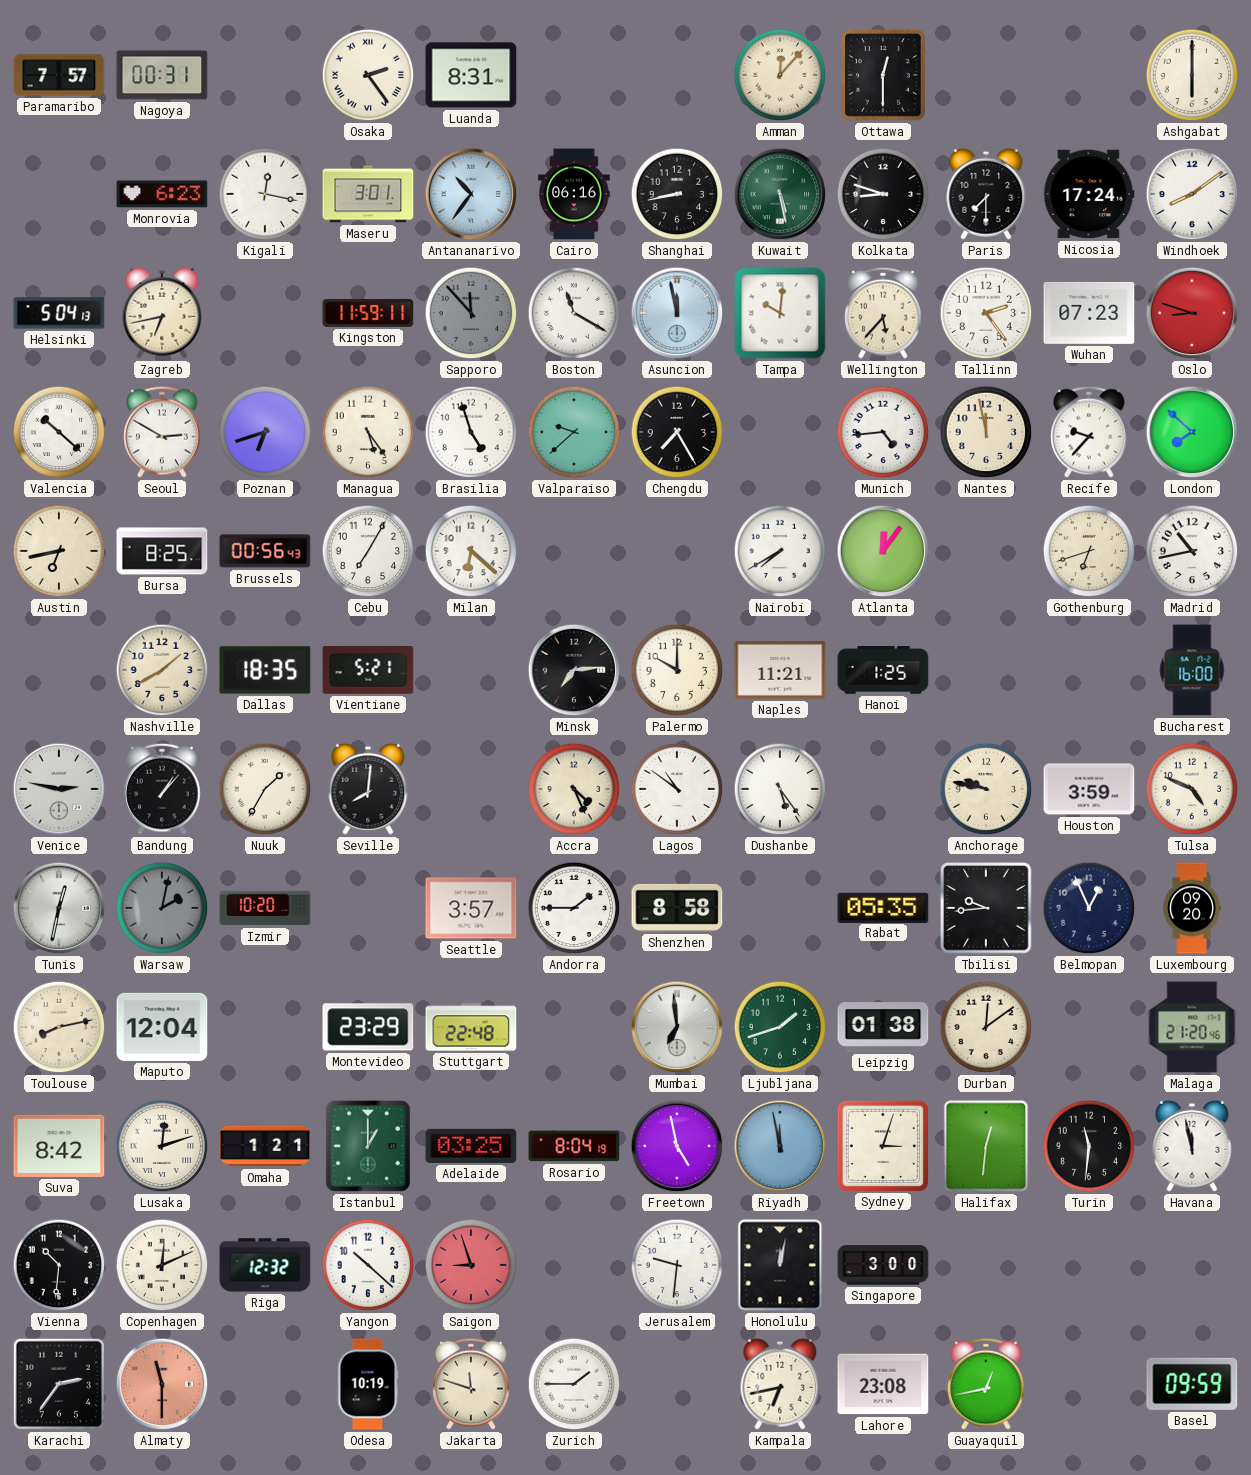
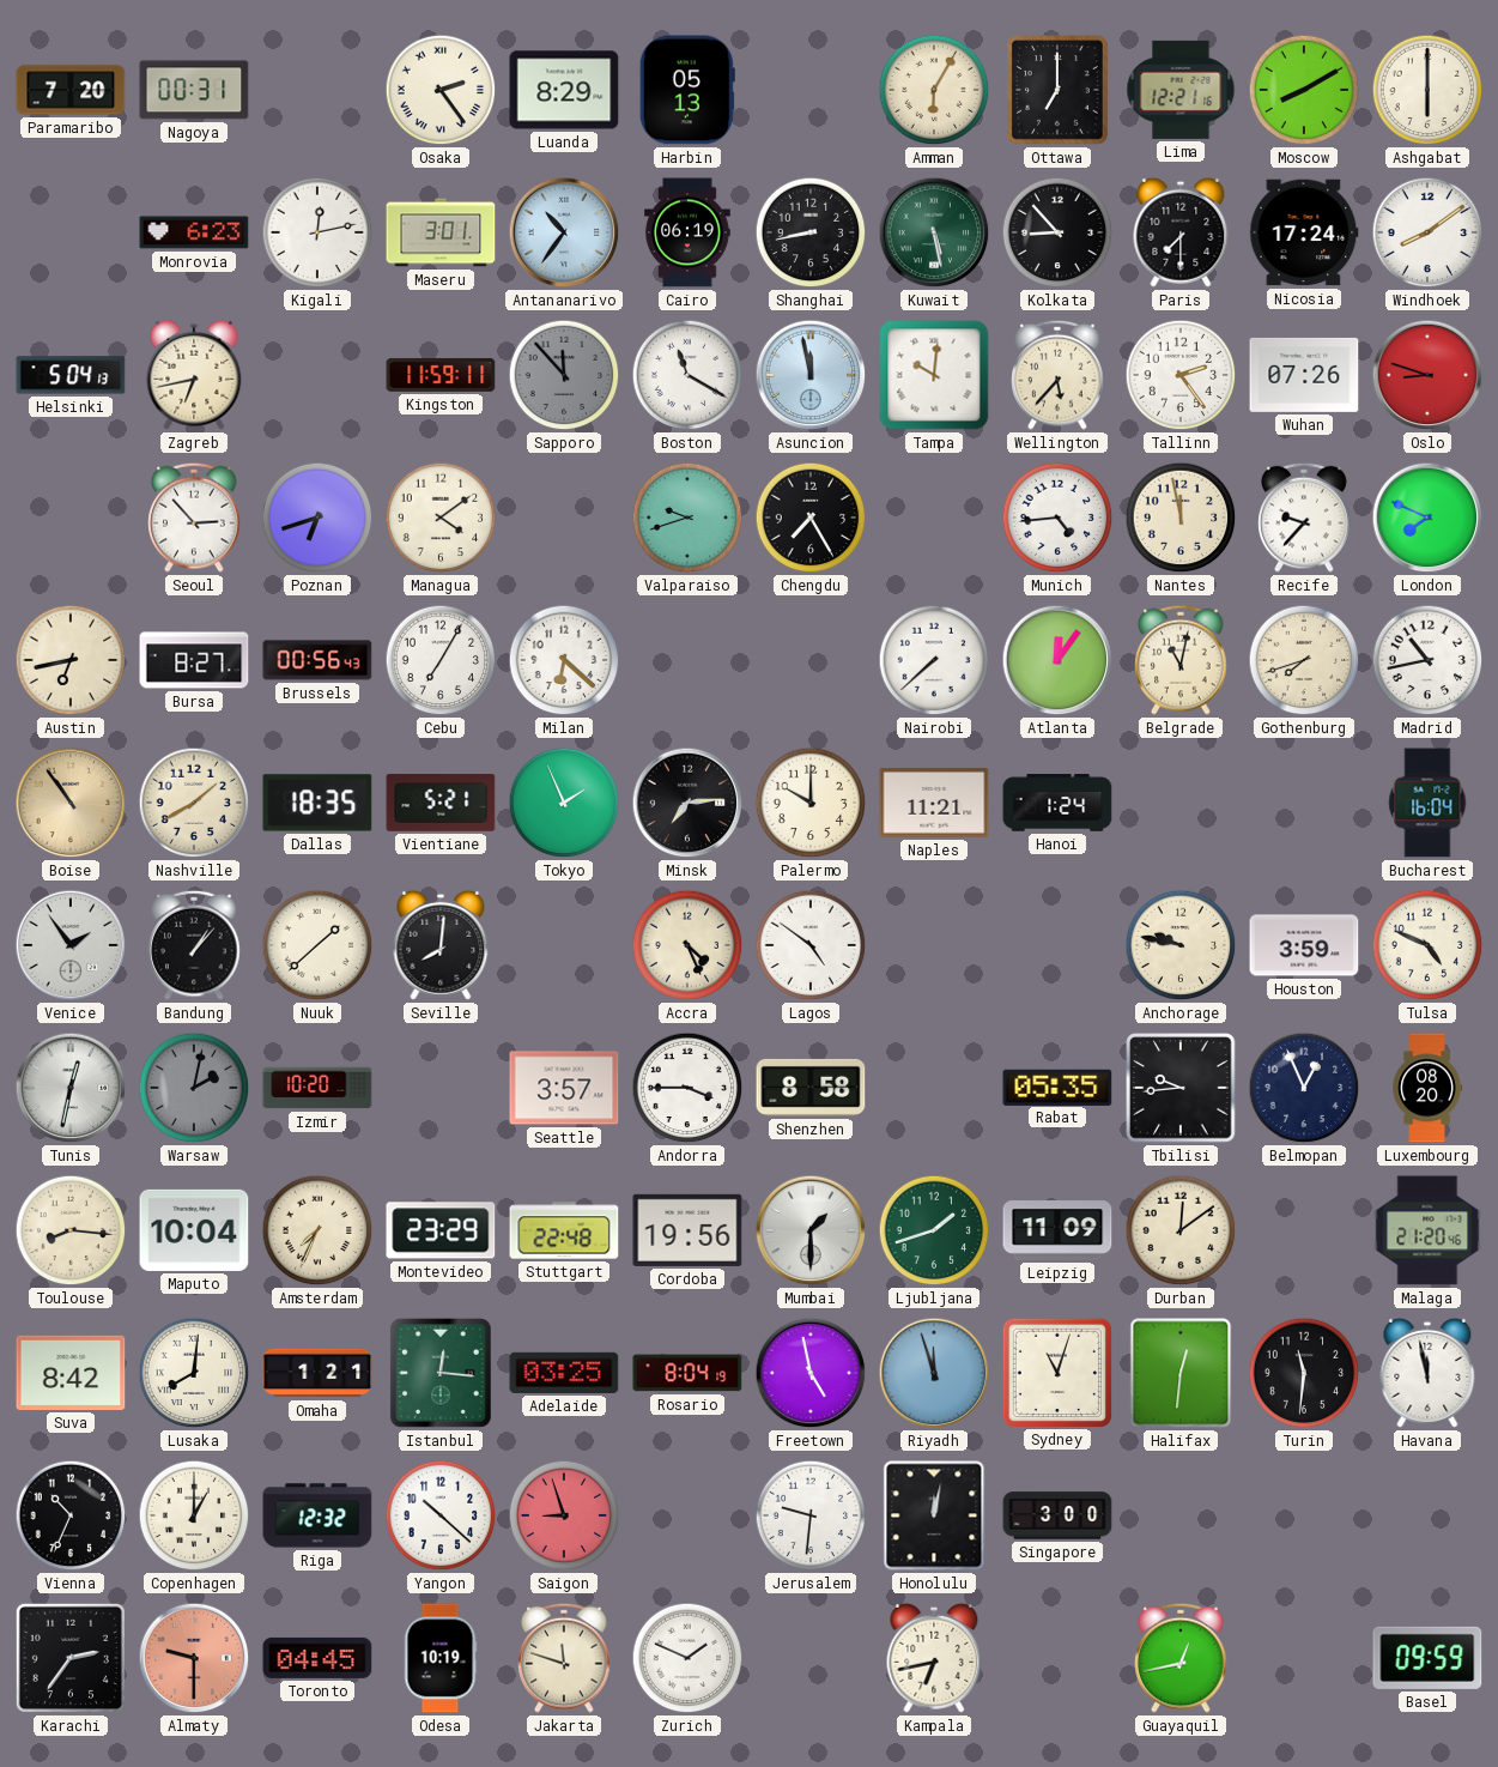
Paramaribo: 7:57 -> 7:20 (71, 90)
Luanda: 8:31 -> 8:29 (564, 90)
Harbin: none -> 05:13 (687, 90)
Amman: 12:07 -> 6:05 (934, 90)
Ottawa: 12:30 -> 7:00 (1057, 90)
Lima: none -> 12:21 (1181, 90)
Moscow: none -> 8:10 (1304, 90)
Kigali: 12:17 -> 12:13 (317, 232)
Cairo: 06:16 -> 06:19 (687, 232)
Kolkata: 8:48 -> 8:53 (1057, 232)
Wuhan: 07:23 -> 07:26 (1304, 375)
Valencia: 10:22 -> none (59, 432)
Seoul: 2:50 -> 2:53 (194, 518)
Managua: 5:24 -> 4:09 (441, 518)
Brasilia: 4:57 -> none (471, 432)
Valparaiso: 9:38 -> 9:42 (687, 518)
London: 7:52 -> 7:49 (1427, 518)
Bursa: 8:25 -> 8:27 (194, 660)
Nairobi: 7:40 -> 7:38 (934, 660)
Belgrade: none -> 11:02 (1181, 660)
Gothenburg: 6:42 -> 7:42 (1304, 660)
Boise: none -> 10:54 (71, 803)
Tokyo: none -> 1:56 (564, 803)
Hanoi: 1:25 -> 1:24 (1057, 803)
Bucharest: 16:00 -> 16:04 (1427, 803)
Venice: 2:47 -> 1:54 (71, 945)
Nuuk: 1:35 -> 1:38 (317, 945)
Lagos: 10:51 -> 4:51 (811, 945)
Dushanbe: 5:24 -> none (780, 789)
Andorra: 1:45 -> 3:45 (687, 1088)
Luxembourg: 09:20 -> 08:20 (1426, 1088)
Toulouse: 8:13 -> 8:16 (71, 1230)
Maputo: 12:04 -> 10:04 (194, 1230)
Amsterdam: none -> 7:34 (317, 1230)
Cordoba: none -> 19:56 (687, 1230)
Mumbai: 6:59 -> 1:30 (811, 1230)
Leipzig: 01:38 -> 11:09 (1057, 1230)
Lusaka: 12:12 -> 8:01 (194, 1373)
Istanbul: 1:00 -> 12:16 (441, 1373)
Riyadh: 11:58 -> 11:57 (934, 1373)
Sydney: 3:03 -> 11:03 (1056, 1372)
Vienna: 10:31 -> 10:34 (71, 1515)
Copenhagen: 12:11 -> 1:00 (194, 1515)
Almaty: 11:30 -> 9:30 (194, 1658)
Toronto: none -> 04:45 (317, 1658)
Zurich: 1:45 -> 1:49 (687, 1658)
Lahore: 23:08 -> none (883, 1384)
